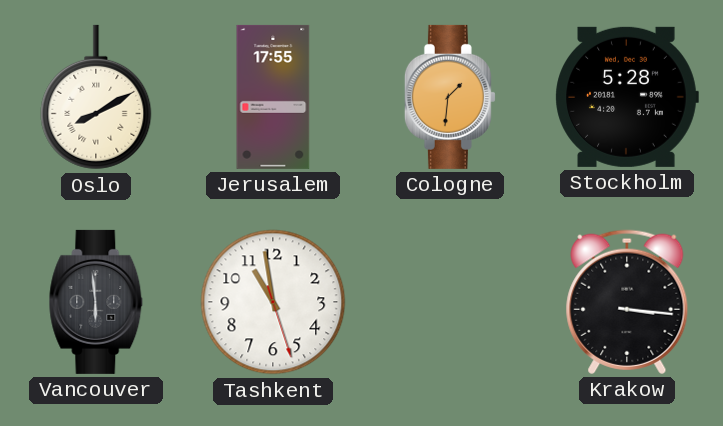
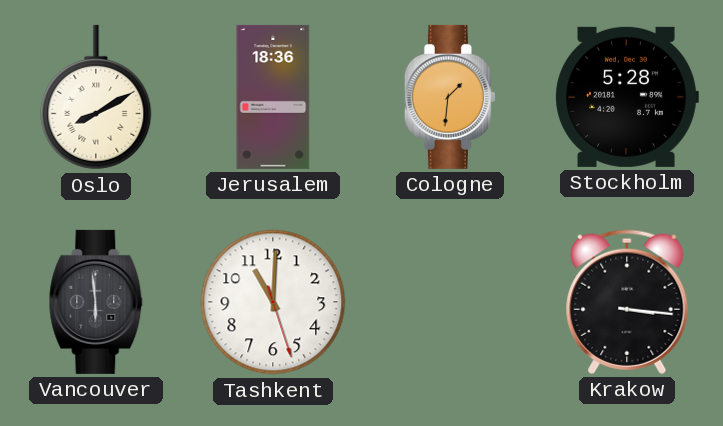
Jerusalem: 17:55 -> 18:36 (273, 97)
Tashkent: 10:58 -> 11:00 (273, 302)
